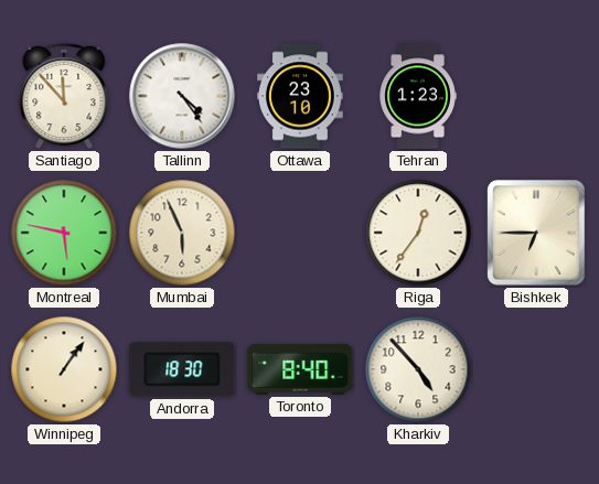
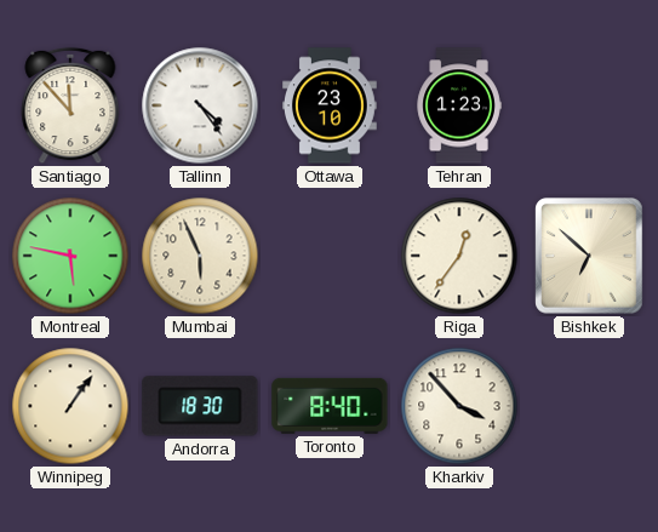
Bishkek: 6:45 -> 6:52 (589, 256)
Kharkiv: 4:53 -> 3:53 (459, 406)
